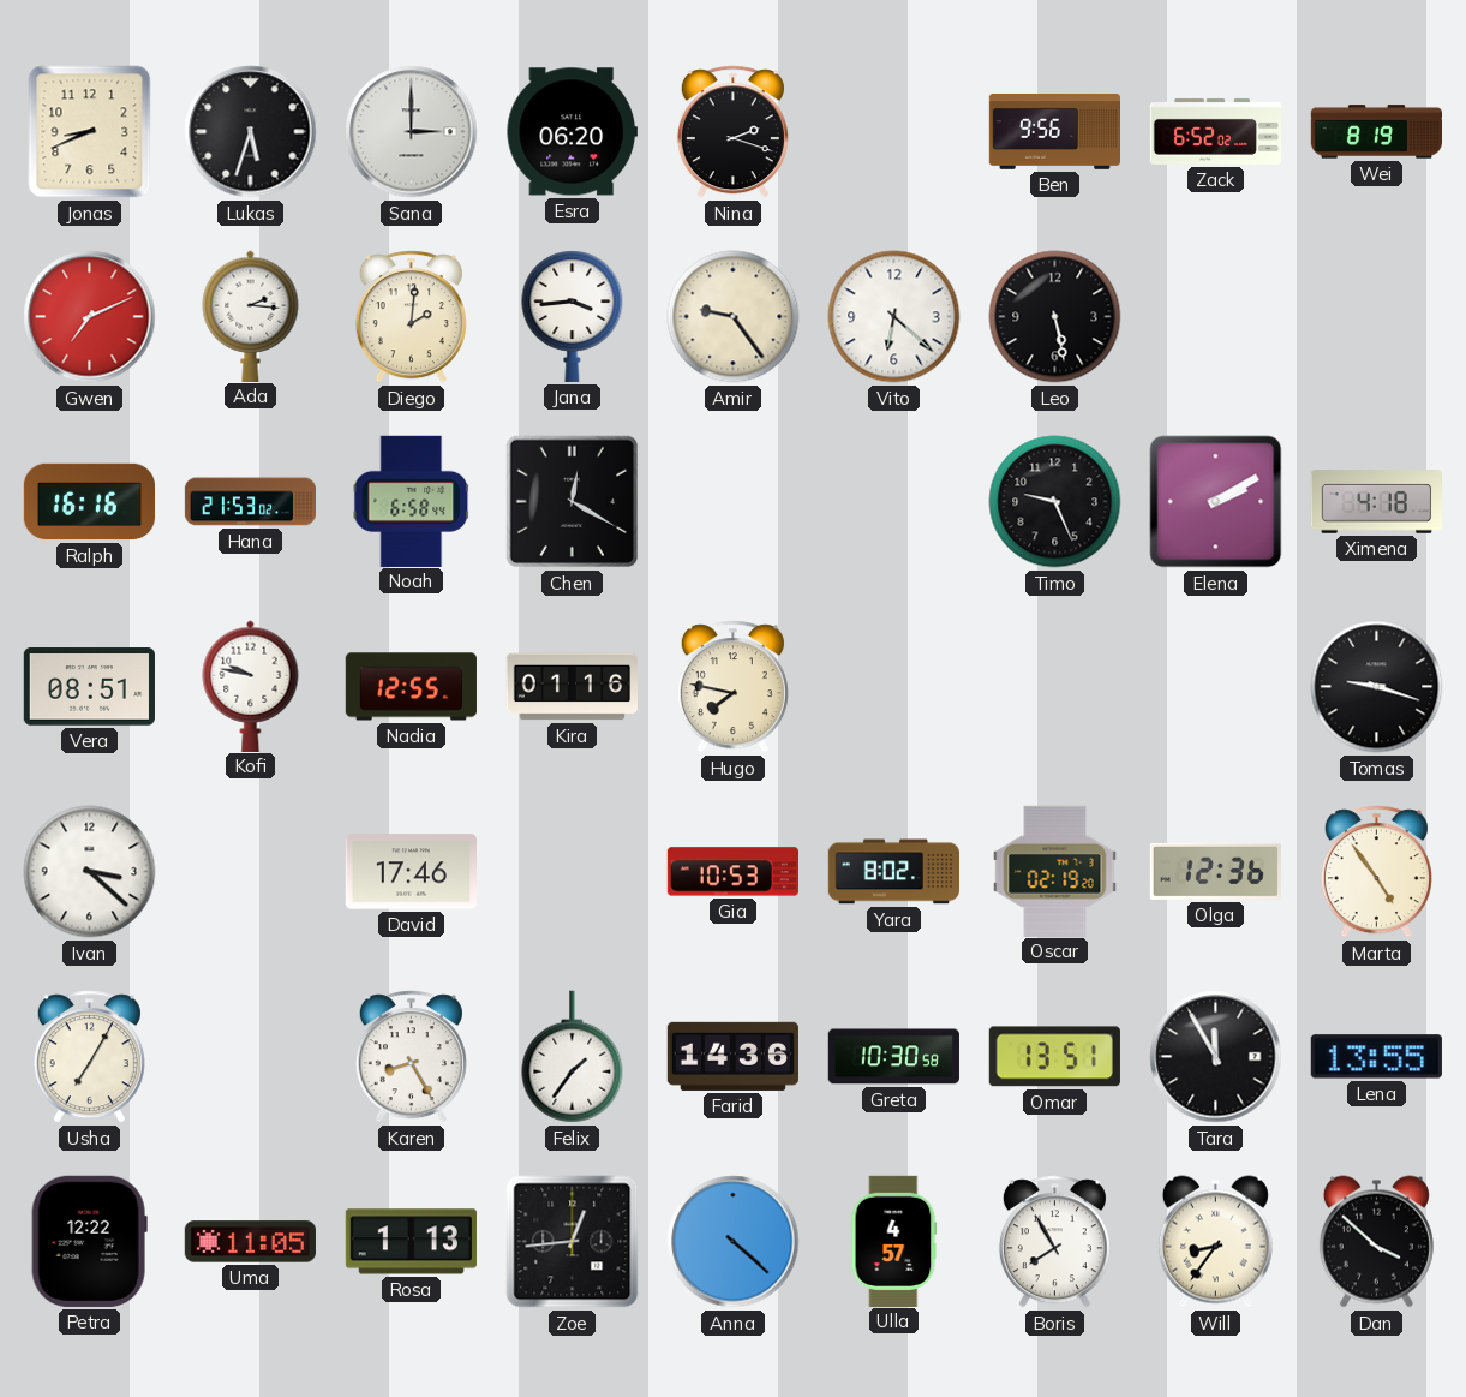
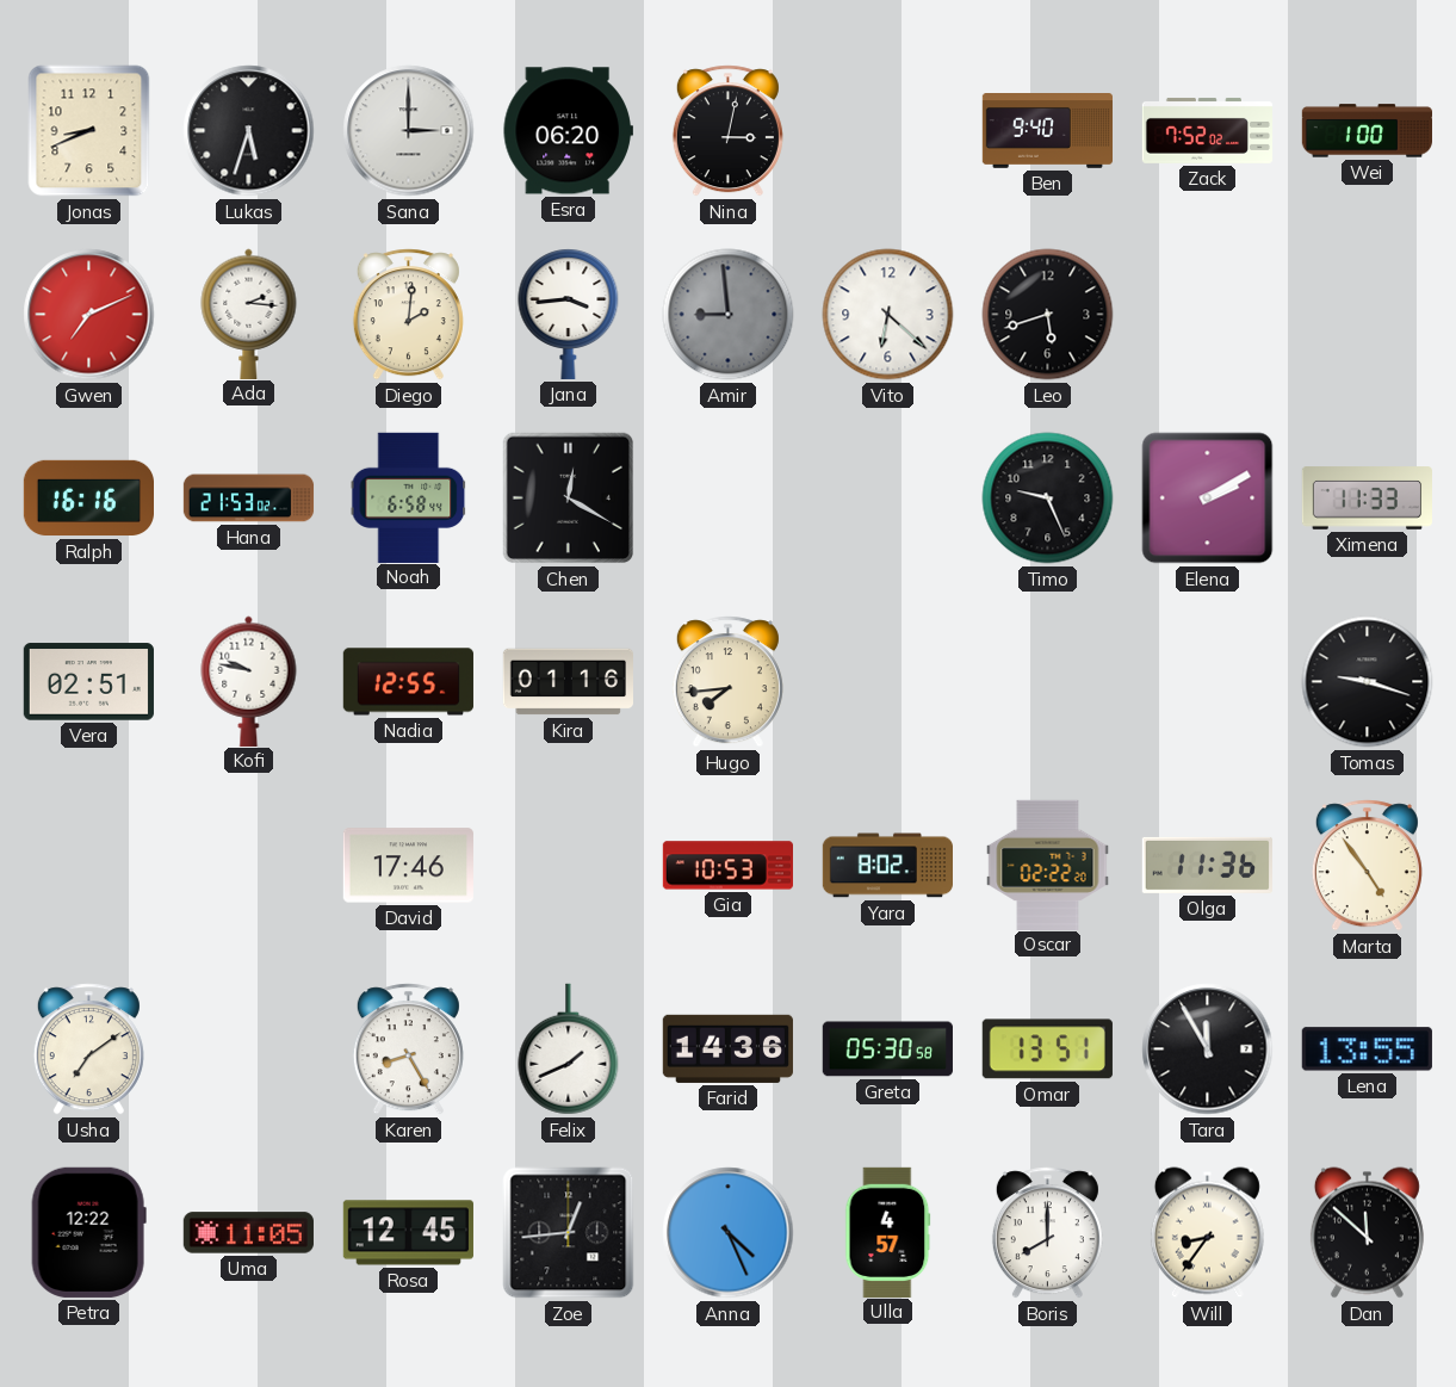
Nina: 2:18 -> 3:02 (727, 131)
Ben: 9:56 -> 9:40 (1047, 131)
Zack: 6:52 -> 7:52 (1208, 130)
Wei: 8:19 -> 1:00 (1367, 131)
Amir: 9:24 -> 8:59 (729, 315)
Amir dial: cream -> grey (729, 315)
Leo: 5:28 -> 5:42 (1048, 315)
Ximena: 4:18 -> 11:33 (1367, 499)
Vera: 08:51 -> 02:51 (88, 682)
Hugo: 7:47 -> 7:44 (727, 682)
Ivan: 3:22 -> none (90, 872)
Oscar: 02:19 -> 02:22 (1048, 865)
Olga: 12:36 -> 11:36 (1207, 865)
Usha: 7:05 -> 7:09 (88, 1049)
Felix: 1:36 -> 1:41 (569, 1049)
Greta: 10:30 -> 05:30 (887, 1049)
Rosa: 1:13 -> 12:45 (408, 1233)
Anna: 4:22 -> 4:26 (729, 1233)
Boris: 7:55 -> 8:00 (1047, 1233)
Dan: 3:52 -> 11:52 (1367, 1233)
